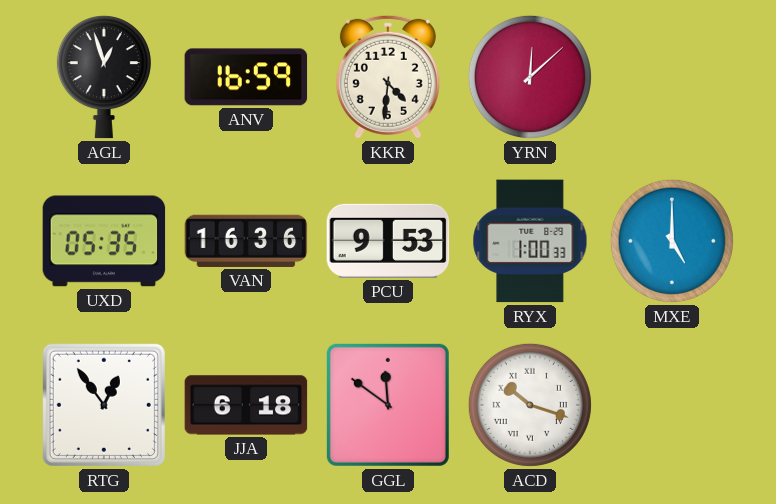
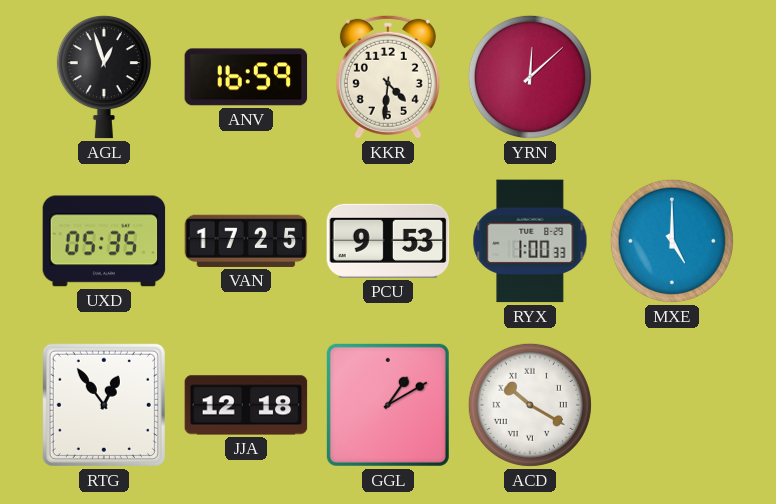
VAN: 16:36 -> 17:25 (246, 241)
JJA: 6:18 -> 12:18 (246, 405)
GGL: 11:51 -> 1:10 (388, 405)
ACD: 10:18 -> 10:20 (530, 405)
